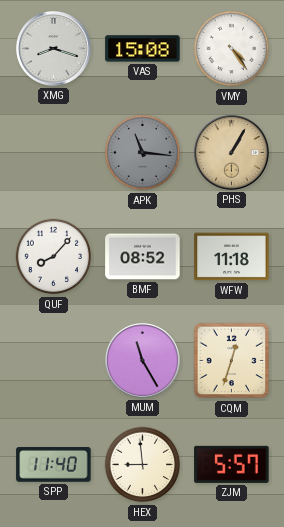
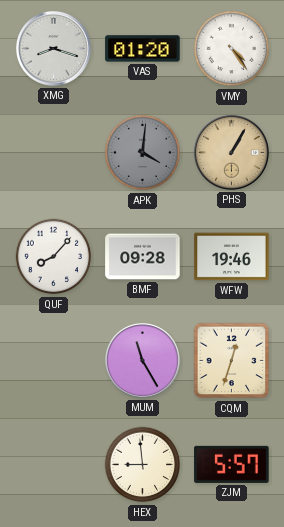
VAS: 15:08 -> 01:20 (143, 49)
APK: 11:16 -> 4:01 (143, 153)
BMF: 08:52 -> 09:28 (143, 257)
WFW: 11:18 -> 19:46 (232, 257)
SPP: 11:40 -> none (54, 465)
